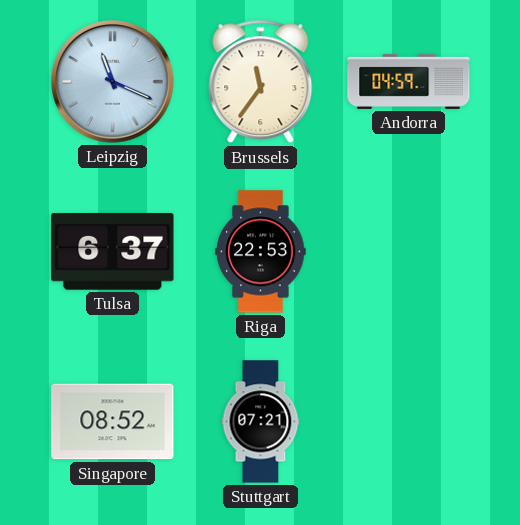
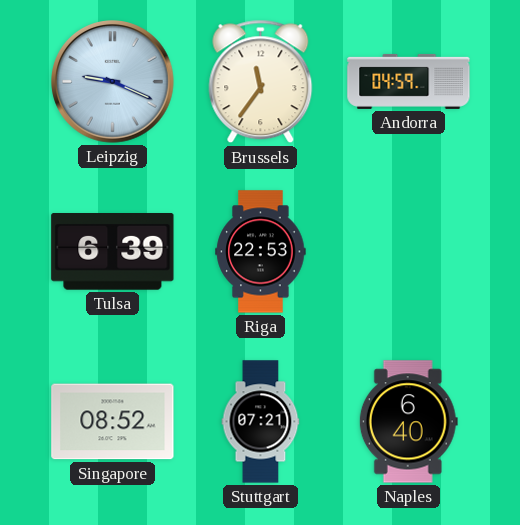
Leipzig: 11:19 -> 9:19 (113, 82)
Tulsa: 6:37 -> 6:39 (113, 252)
Naples: none -> 6:40 (408, 422)
